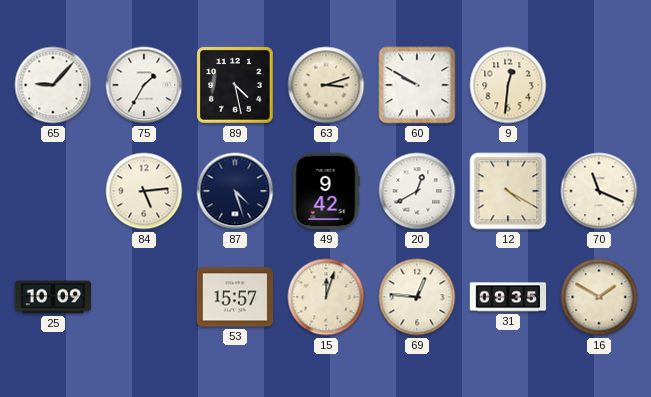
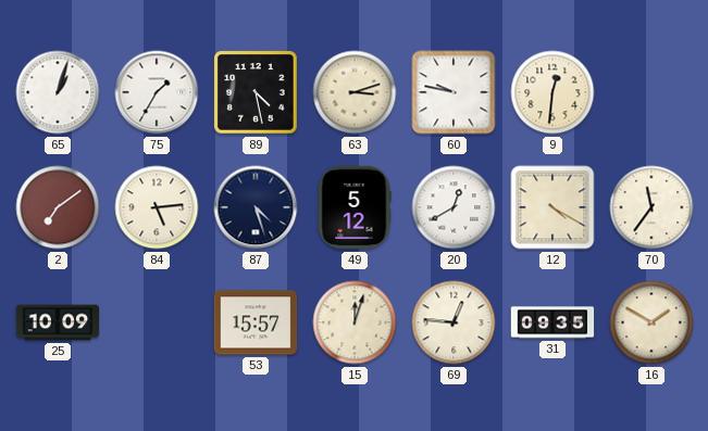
65: 9:07 -> 1:03 (58, 92)
60: 9:50 -> 9:47 (454, 92)
2: none -> 7:09 (58, 207)
49: 9:42 -> 5:12 (355, 207)
70: 11:19 -> 11:36 (651, 207)
